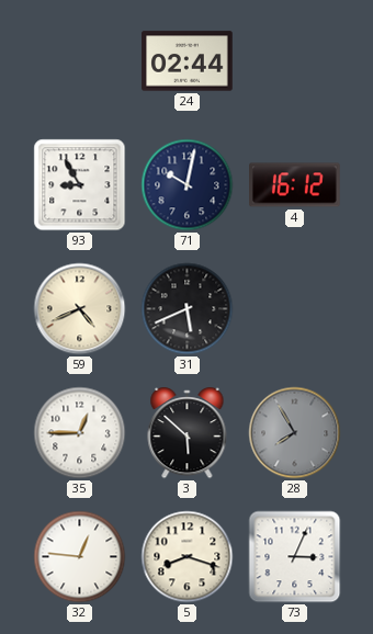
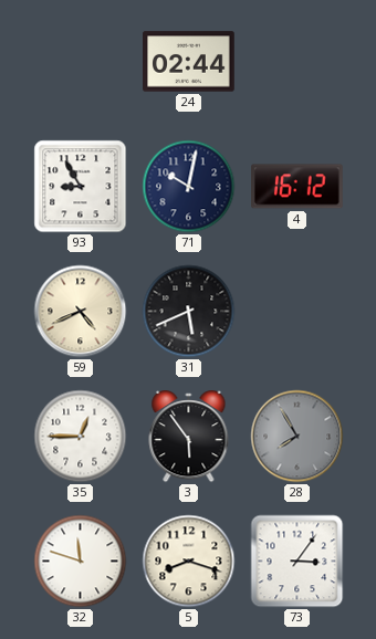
3: 5:52 -> 5:54 (189, 438)
32: 12:46 -> 11:48 (81, 562)
73: 3:04 -> 3:06 (297, 562)
